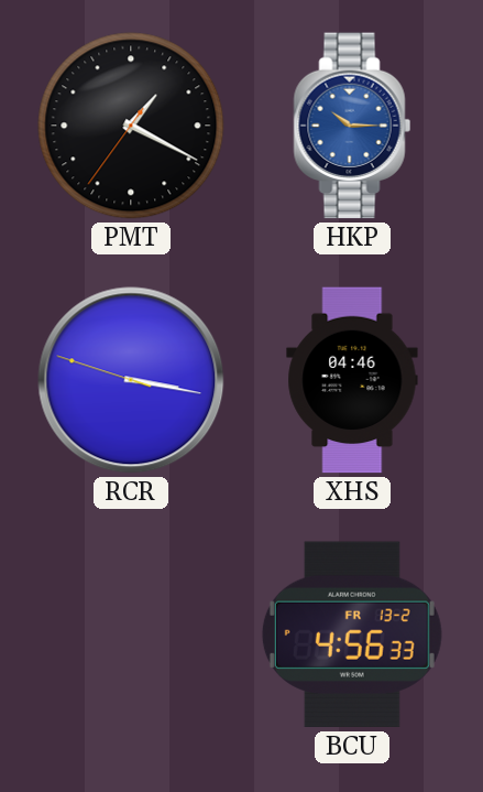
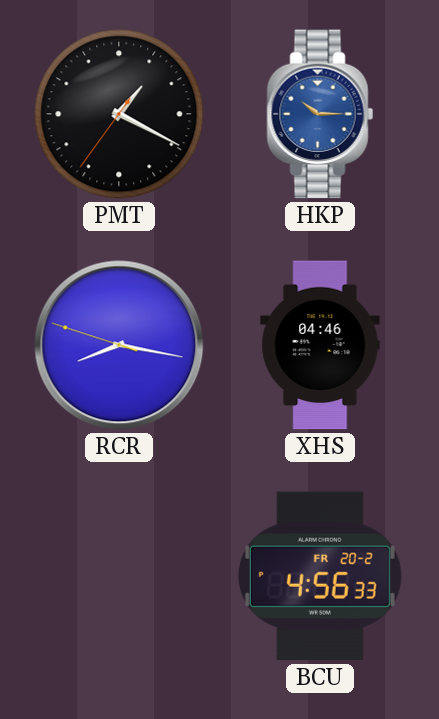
RCR: 3:16 -> 8:16 (119, 345)
BCU date: FR 13-2 -> FR 20-2 (320, 576)
